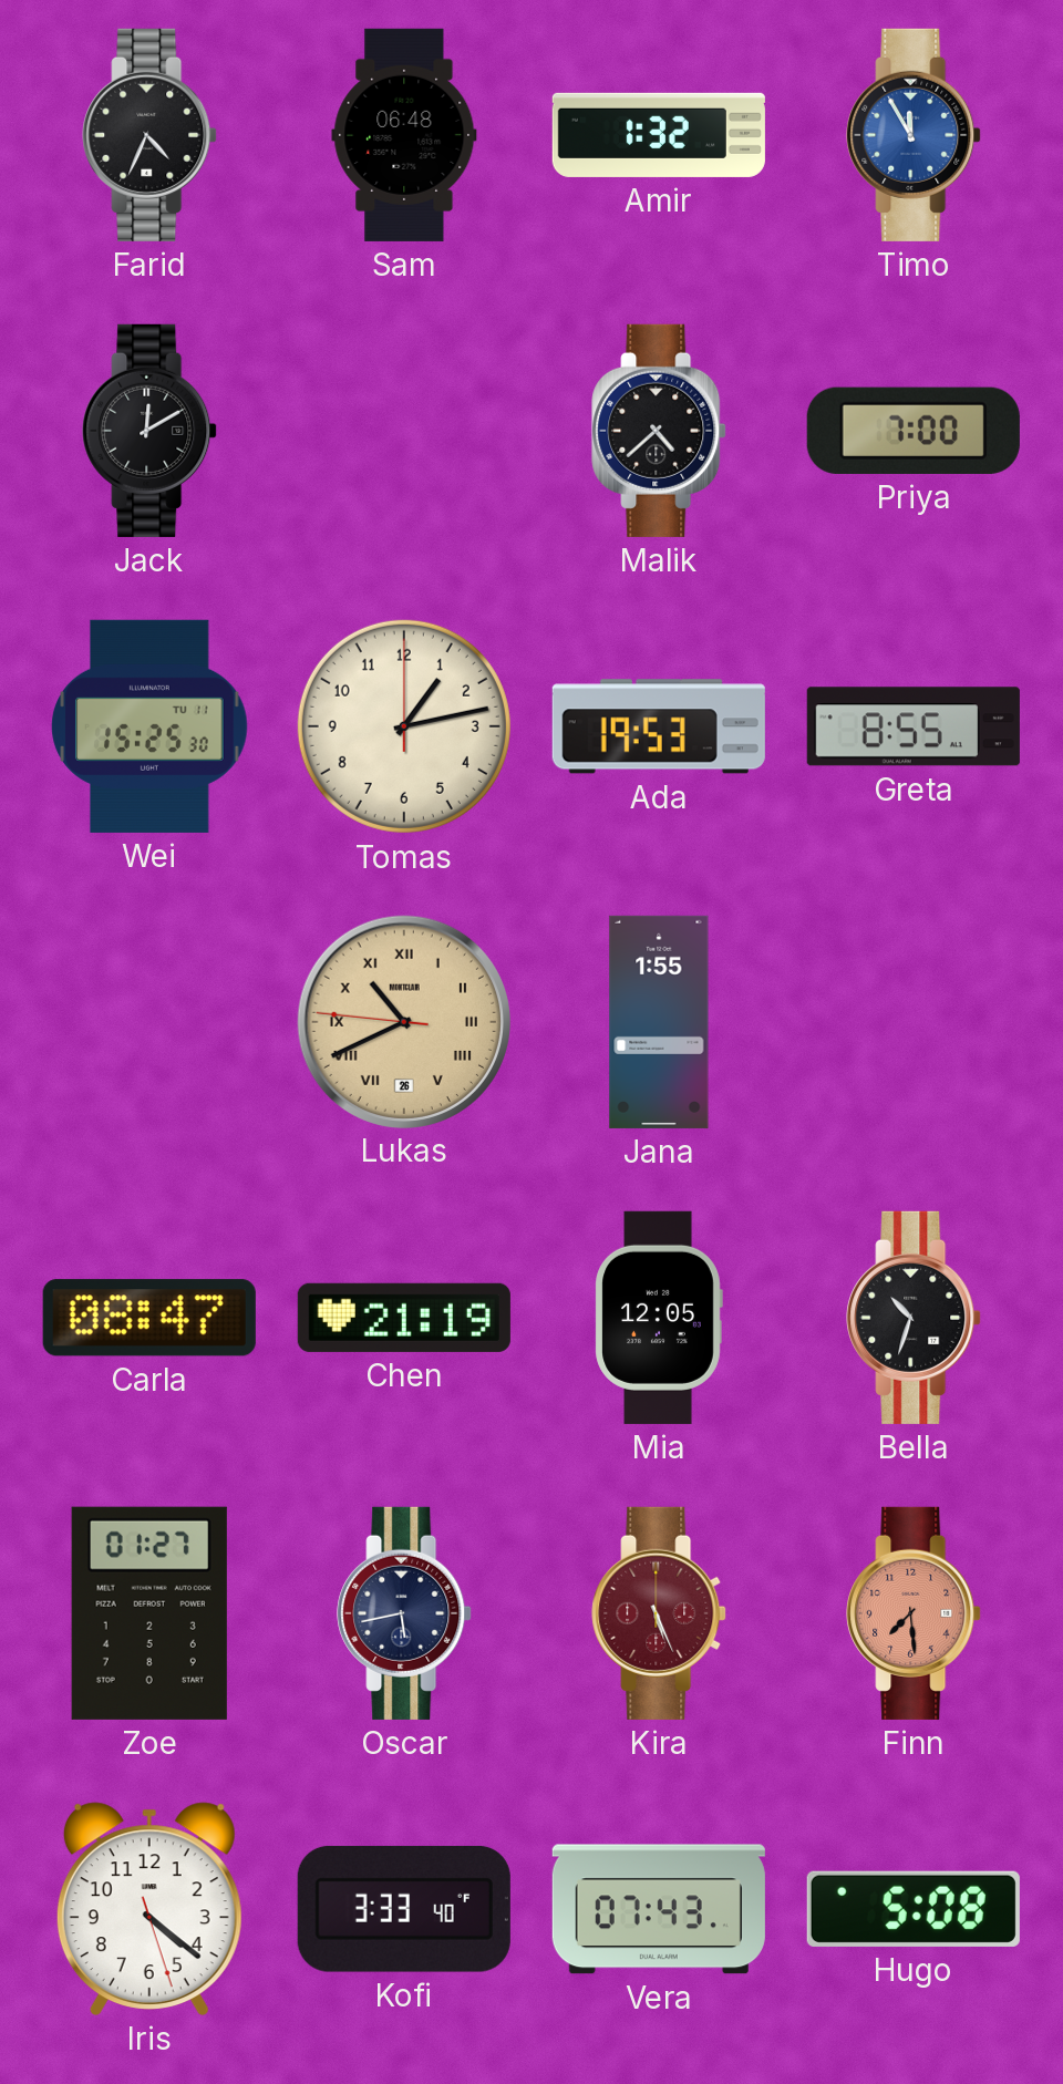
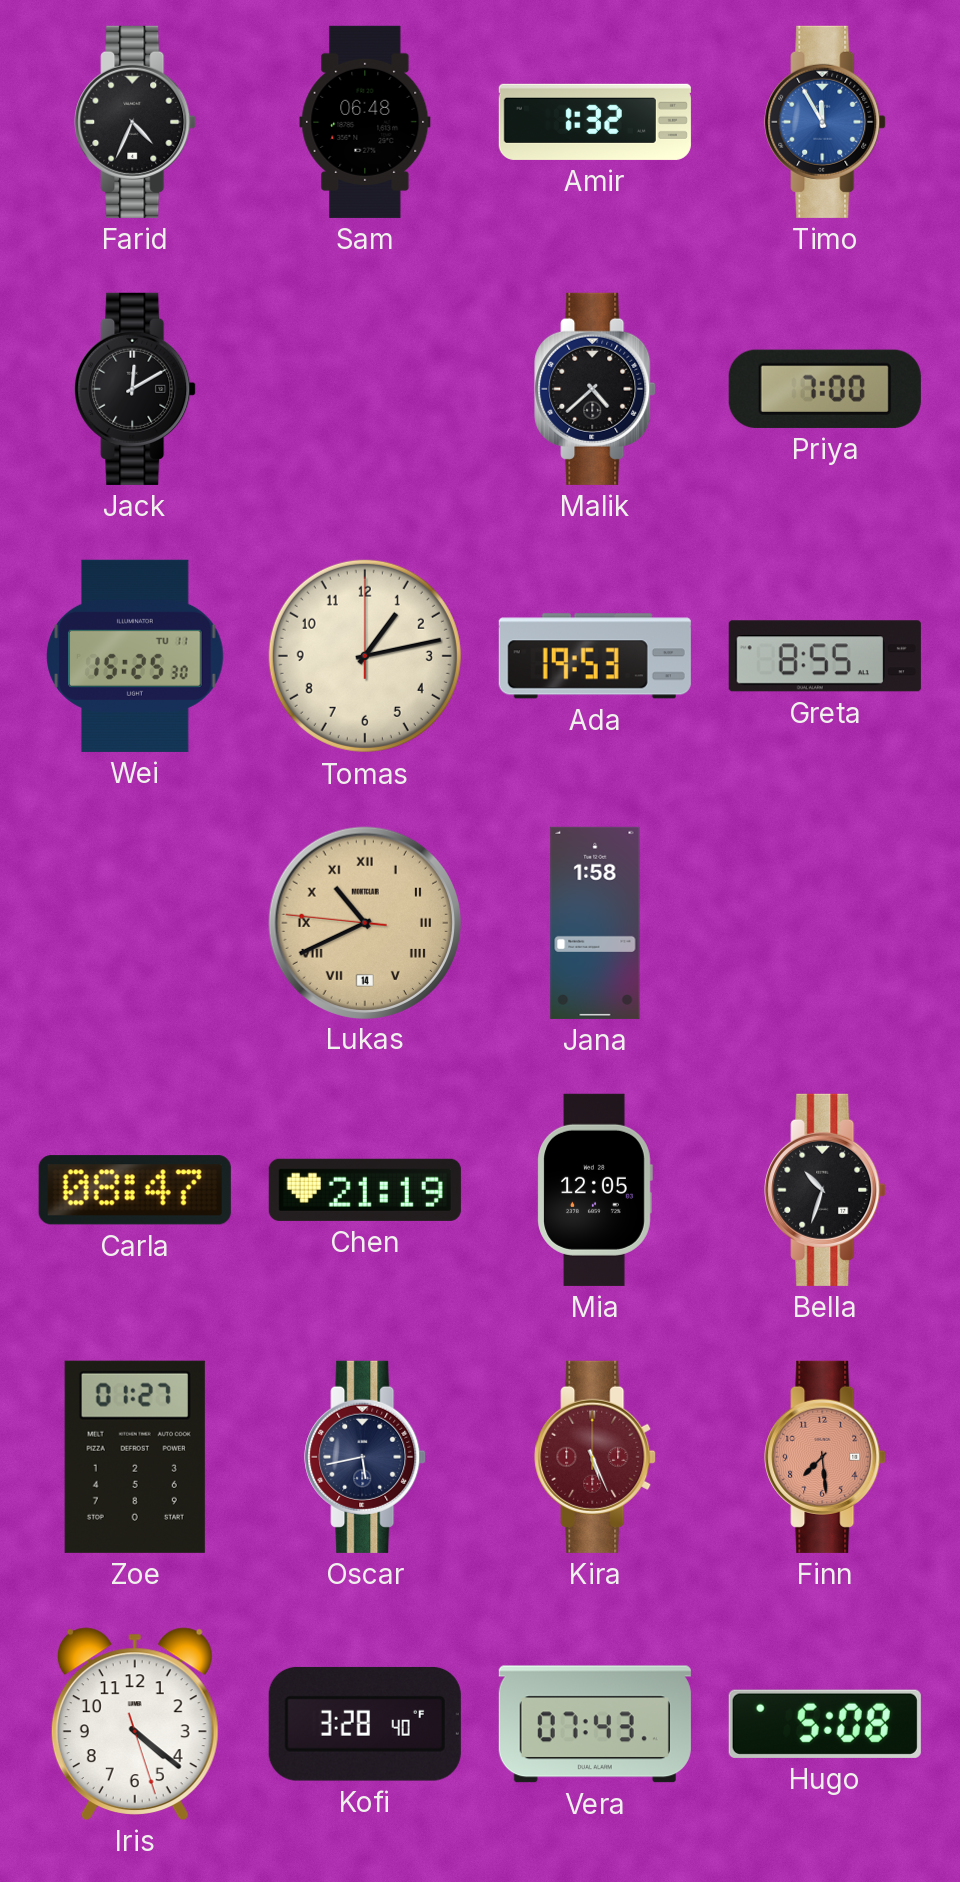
Lukas date: 26 -> 14 (364, 922)
Jana: 1:55 -> 1:58 (595, 923)
Kofi: 3:33 -> 3:28 (365, 1724)
